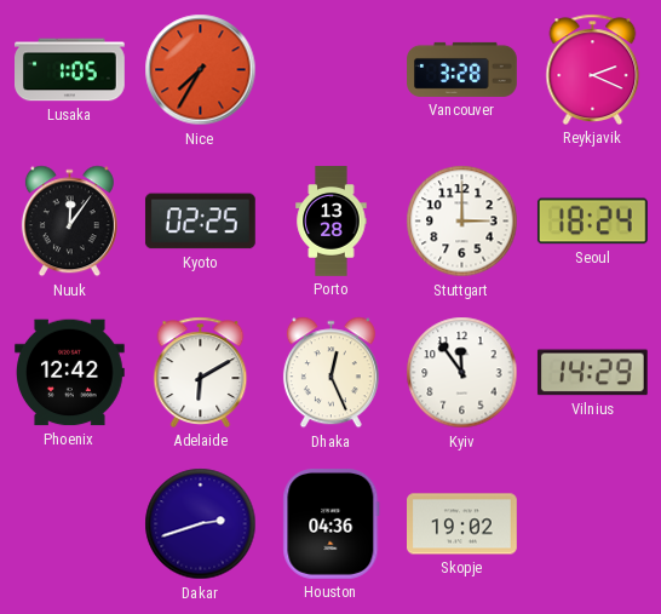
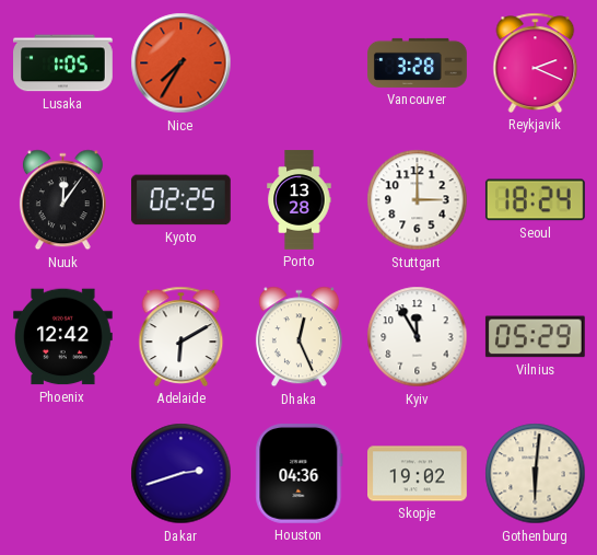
Kyiv: 11:54 -> 11:55 (418, 337)
Vilnius: 14:29 -> 05:29 (535, 337)
Gothenburg: none -> 6:01 (536, 474)
